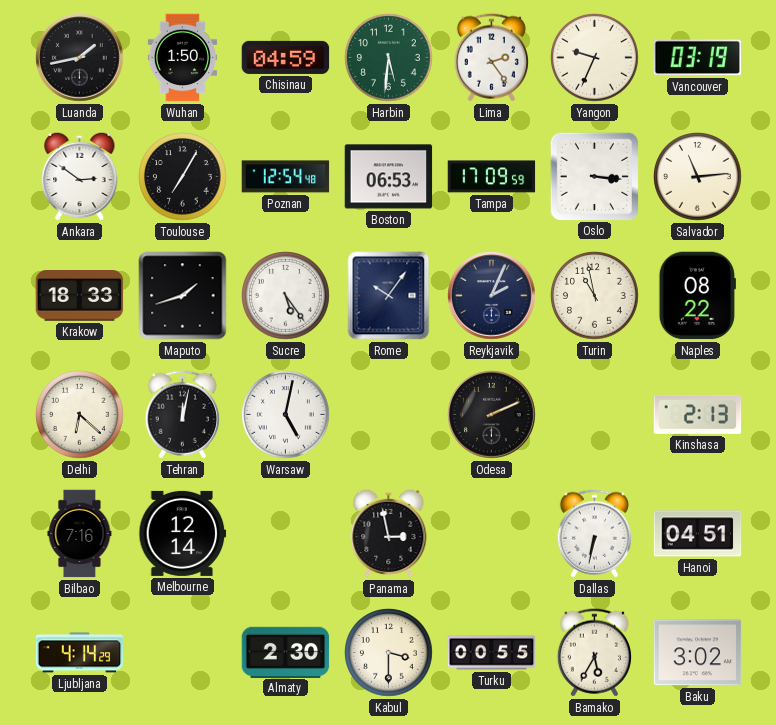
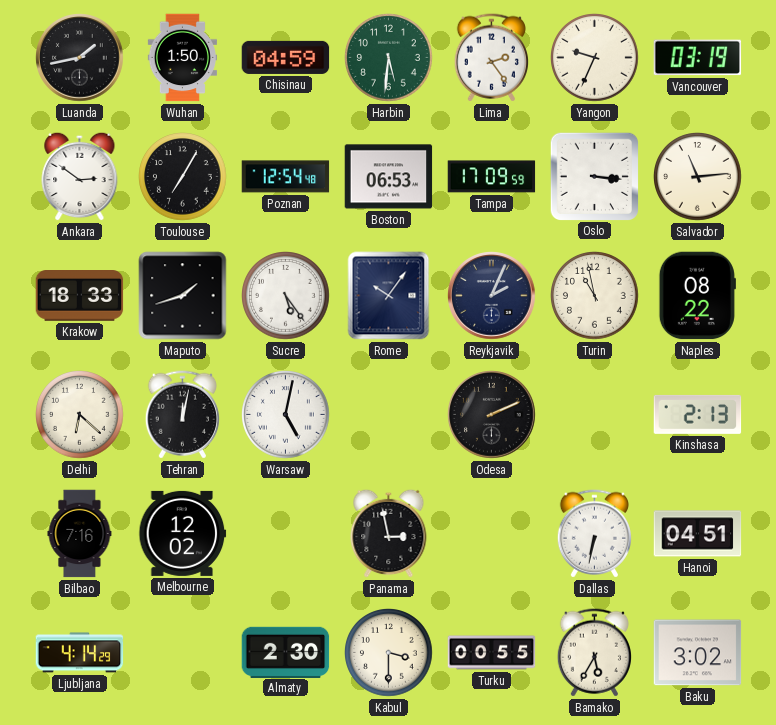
Melbourne: 12:14 -> 12:02 (183, 533)
